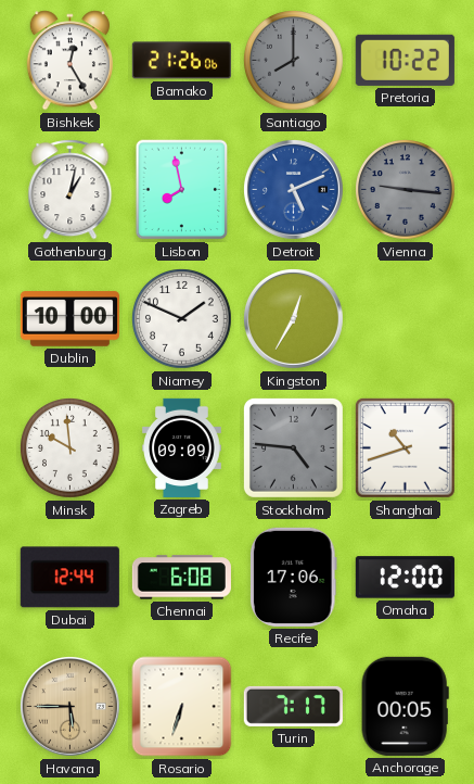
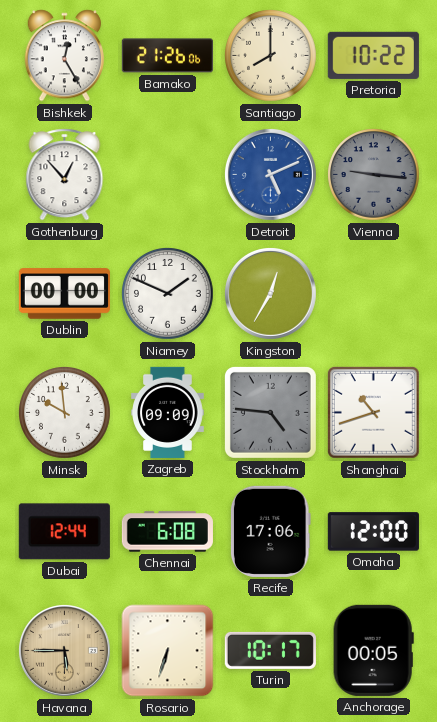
Santiago dial: grey -> cream (271, 56)
Gothenburg: 1:02 -> 12:53 (65, 175)
Lisbon: 7:58 -> none (182, 190)
Dublin: 10:00 -> 00:00 (64, 294)
Turin: 7:17 -> 10:17 (270, 650)
